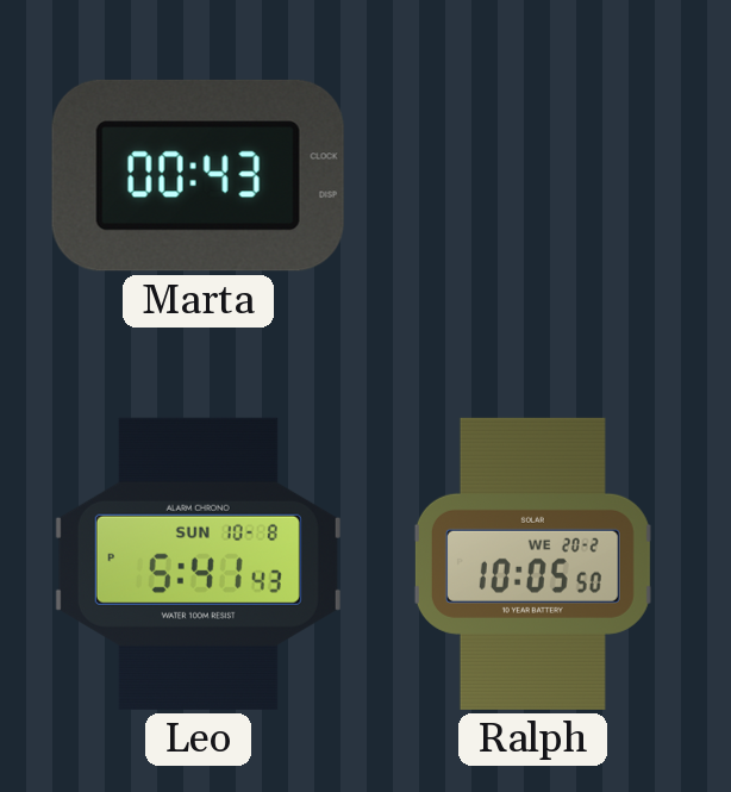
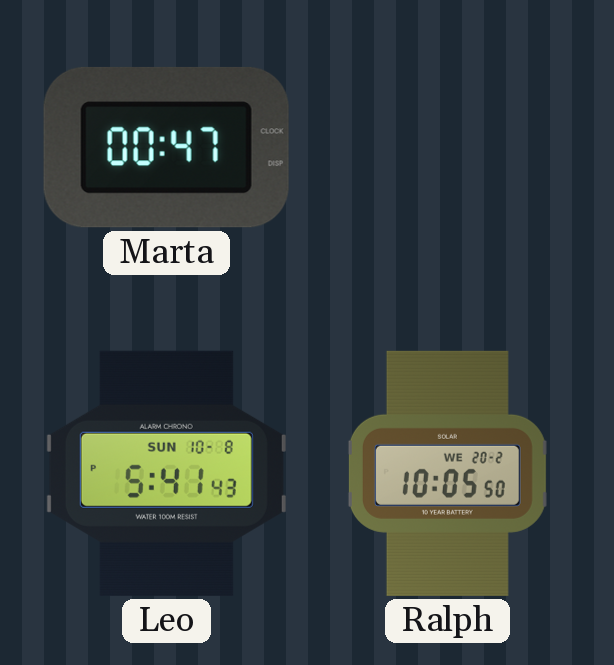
Marta: 00:43 -> 00:47 (166, 147)
